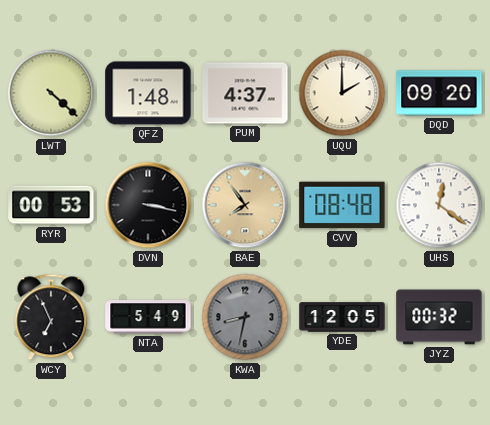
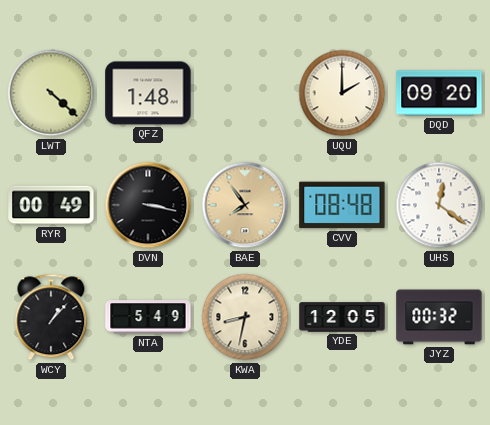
PUM: 4:37 -> none (245, 93)
RYR: 00:53 -> 00:49 (51, 205)
WCY: 6:56 -> 1:07 (51, 317)
KWA dial: grey -> cream (245, 317)
